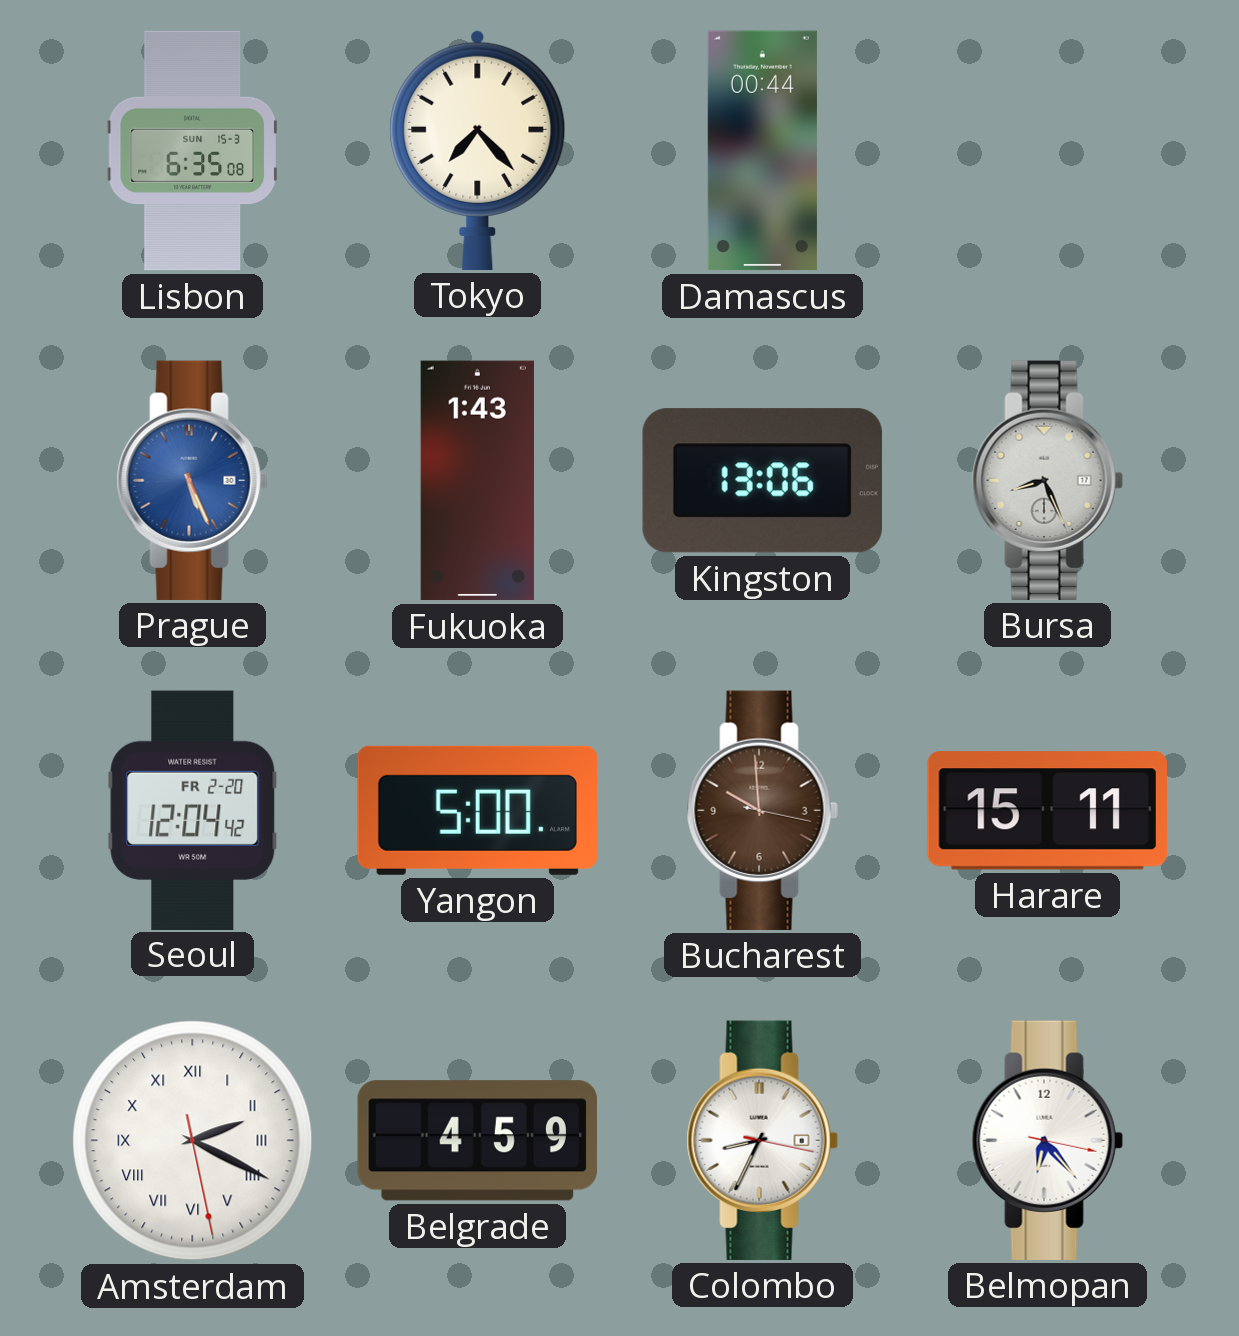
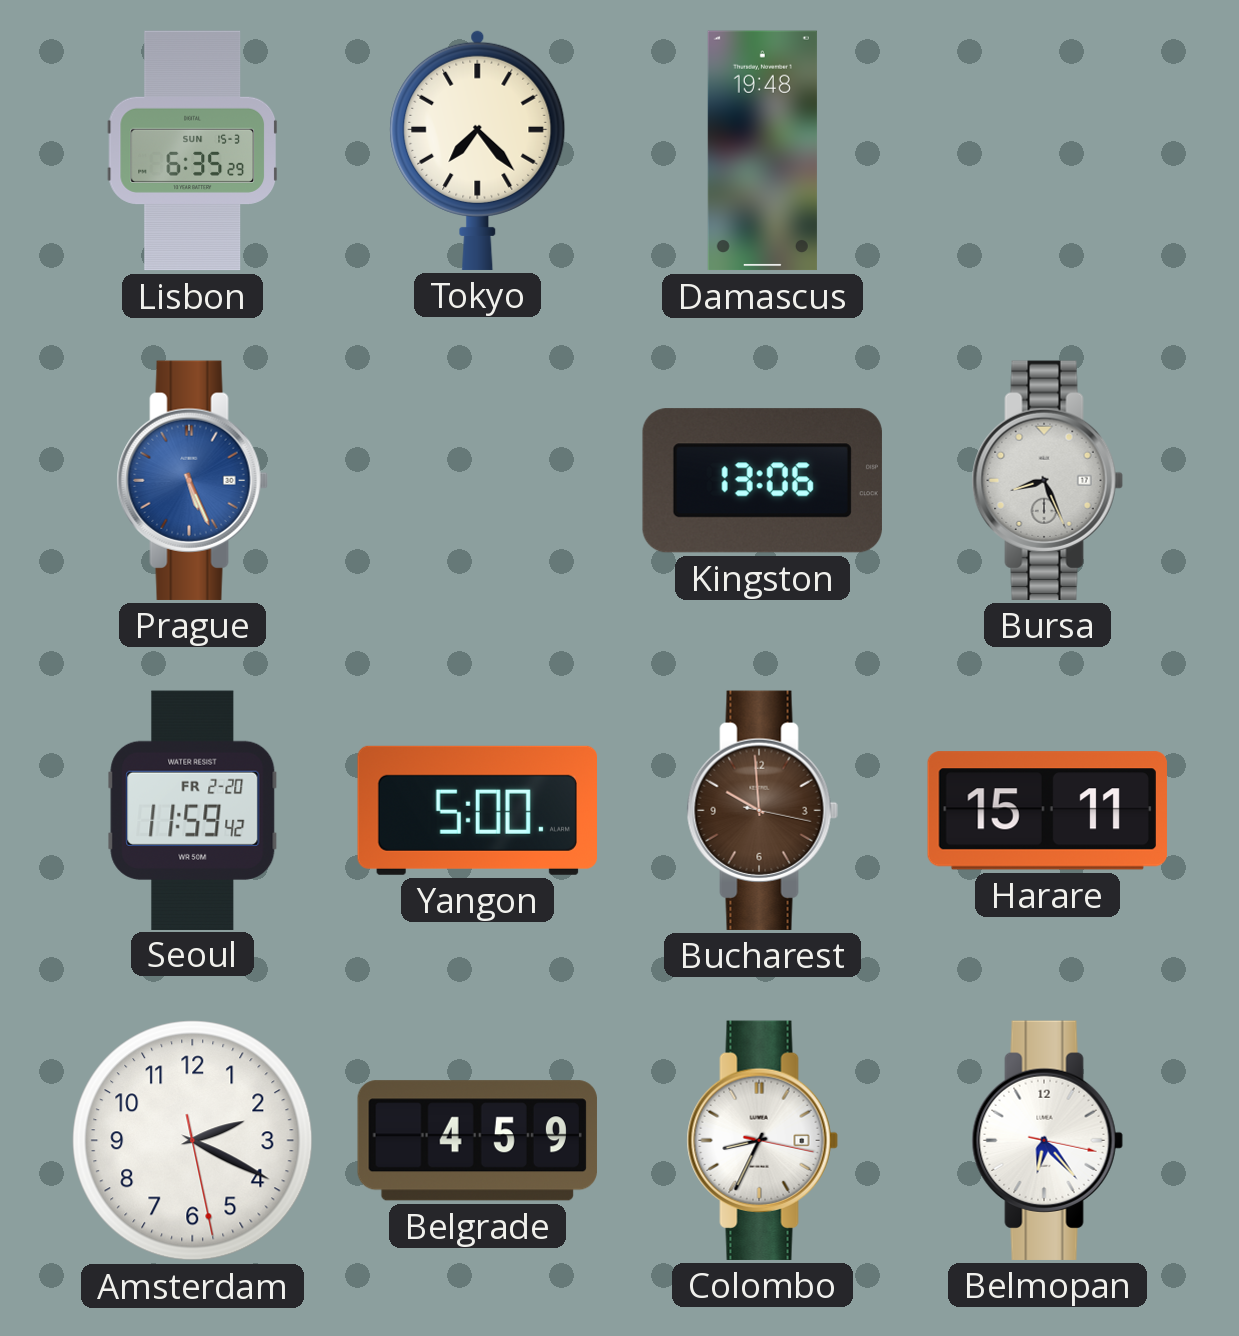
Lisbon: 6:35:08 -> 6:35:29 (192, 151)
Damascus: 00:44 -> 19:48 (762, 151)
Fukuoka: 1:43 -> none (477, 481)
Seoul: 12:04 -> 11:59 (193, 810)
Amsterdam numerals: Roman -> Arabic (193, 1141)
